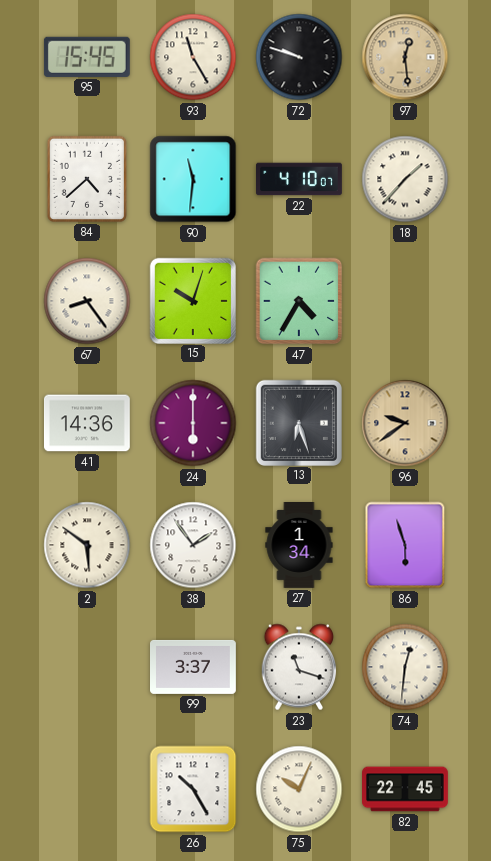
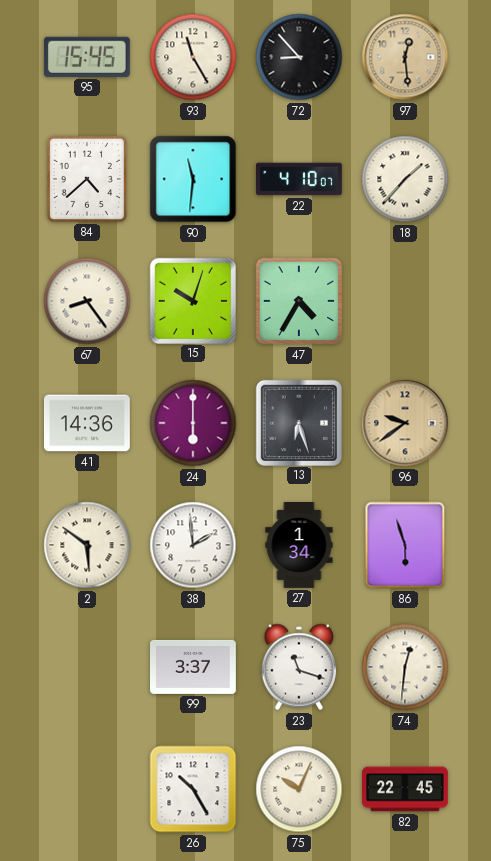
72: 9:48 -> 8:53 (299, 57)
38: 1:54 -> 1:59 (193, 545)
